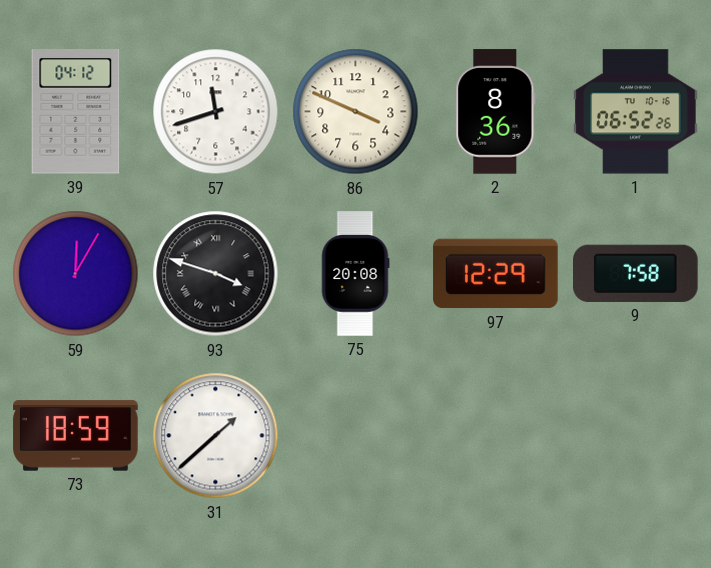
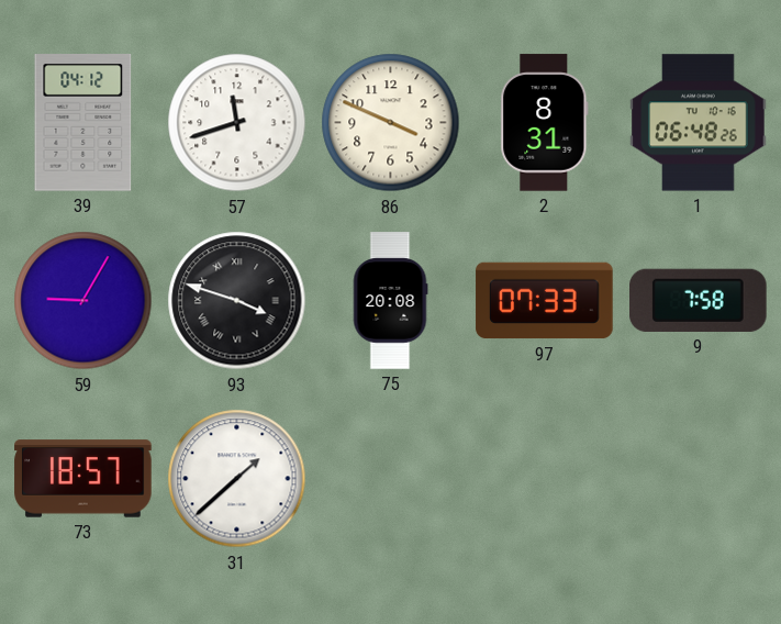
2: 8:36 -> 8:31 (545, 123)
1: 06:52 -> 06:48 (699, 123)
59: 12:05 -> 9:05 (83, 301)
97: 12:29 -> 07:33 (545, 301)
73: 18:59 -> 18:57 (83, 479)
